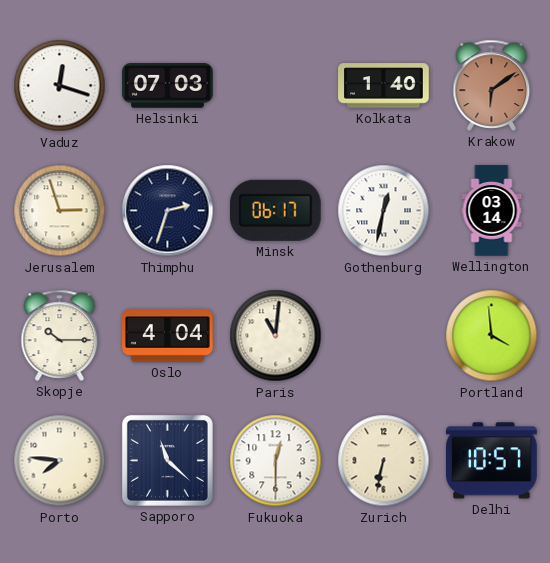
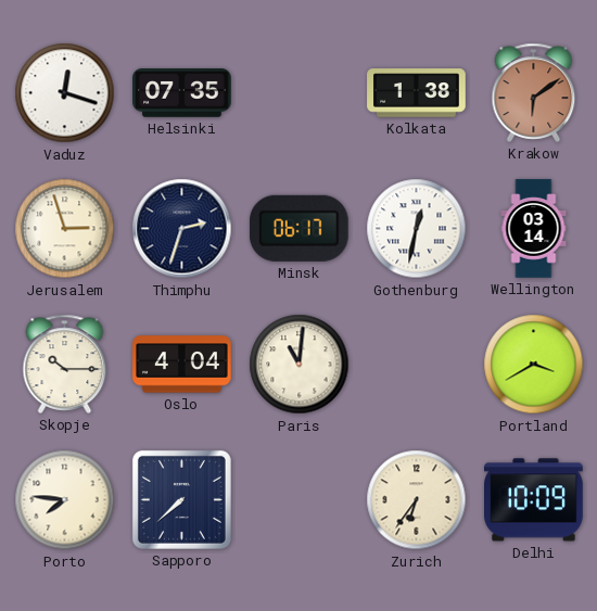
Helsinki: 07:03 -> 07:35 (182, 93)
Kolkata: 1:40 -> 1:38 (417, 93)
Portland: 3:59 -> 3:40 (534, 365)
Sapporo: 11:22 -> 7:38 (181, 499)
Fukuoka: 12:30 -> none (276, 461)
Zurich: 6:32 -> 6:36 (417, 500)
Delhi: 10:57 -> 10:09 (534, 500)
